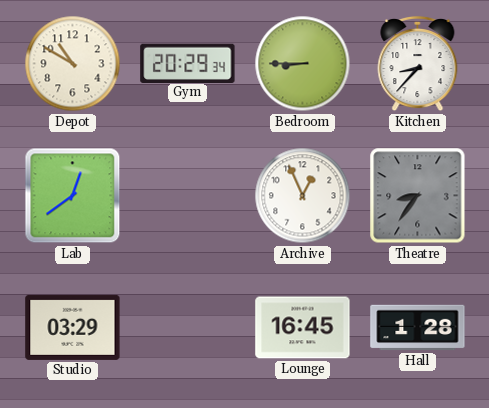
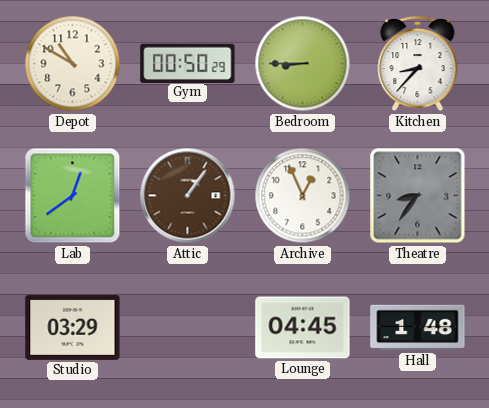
Gym: 20:29 -> 00:50 (188, 63)
Attic: none -> 1:06 (188, 196)
Lounge: 16:45 -> 04:45 (303, 328)
Hall: 1:28 -> 1:48 (418, 328)
